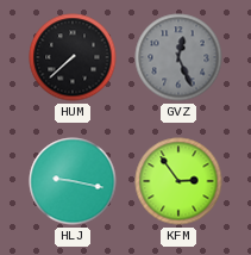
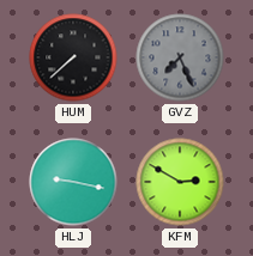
GVZ: 12:26 -> 7:26 (180, 57)
KFM: 2:54 -> 2:50 (180, 182)
